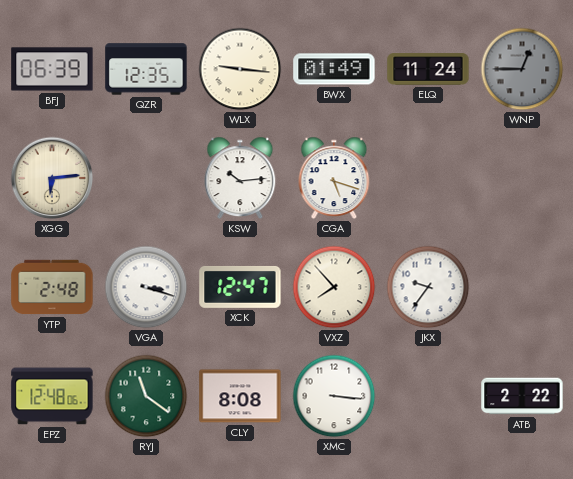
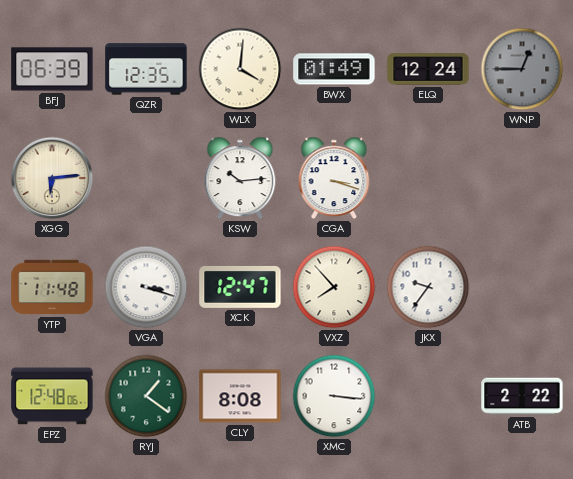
WLX: 9:16 -> 4:01 (240, 69)
ELQ: 11:24 -> 12:24 (428, 69)
CGA: 5:18 -> 3:18 (334, 178)
YTP: 2:48 -> 11:48 (52, 287)
RYJ: 11:21 -> 1:21 (146, 396)
